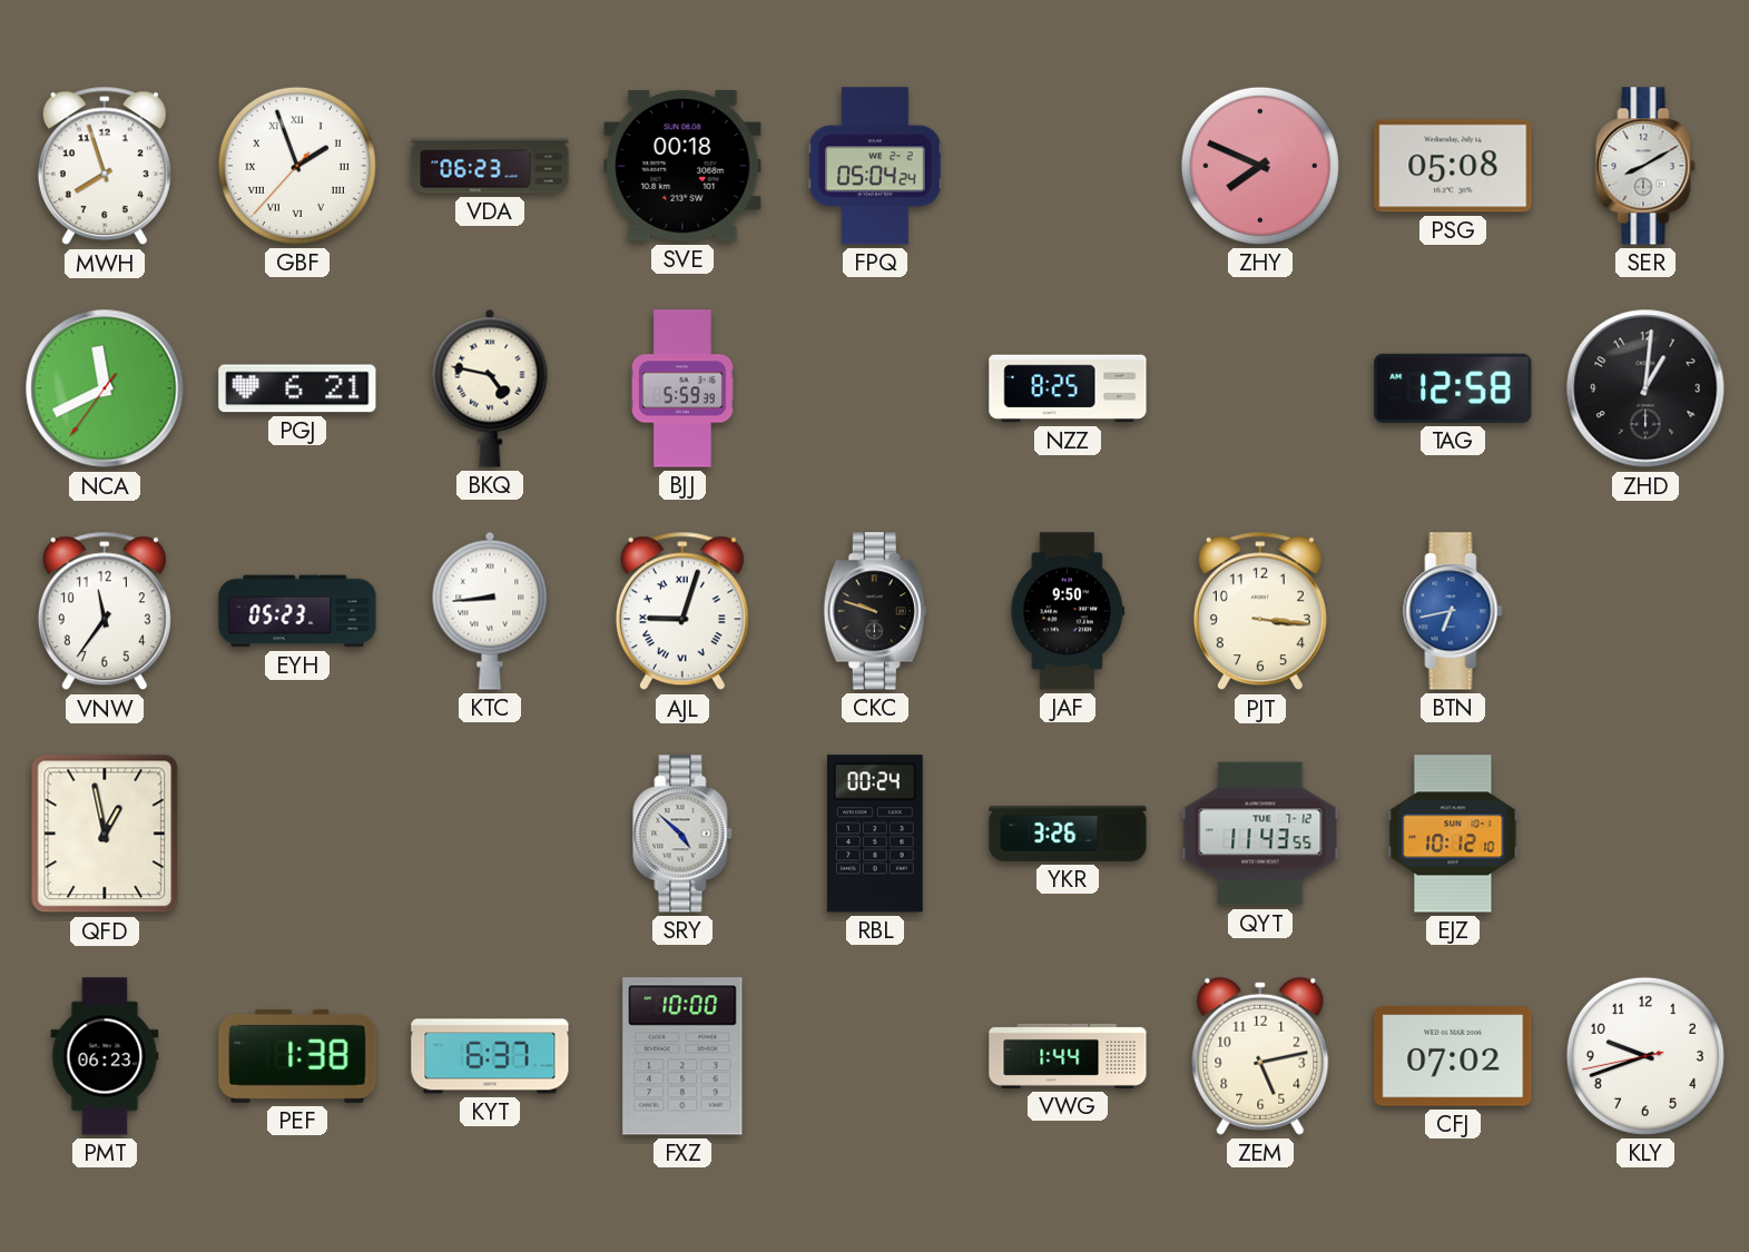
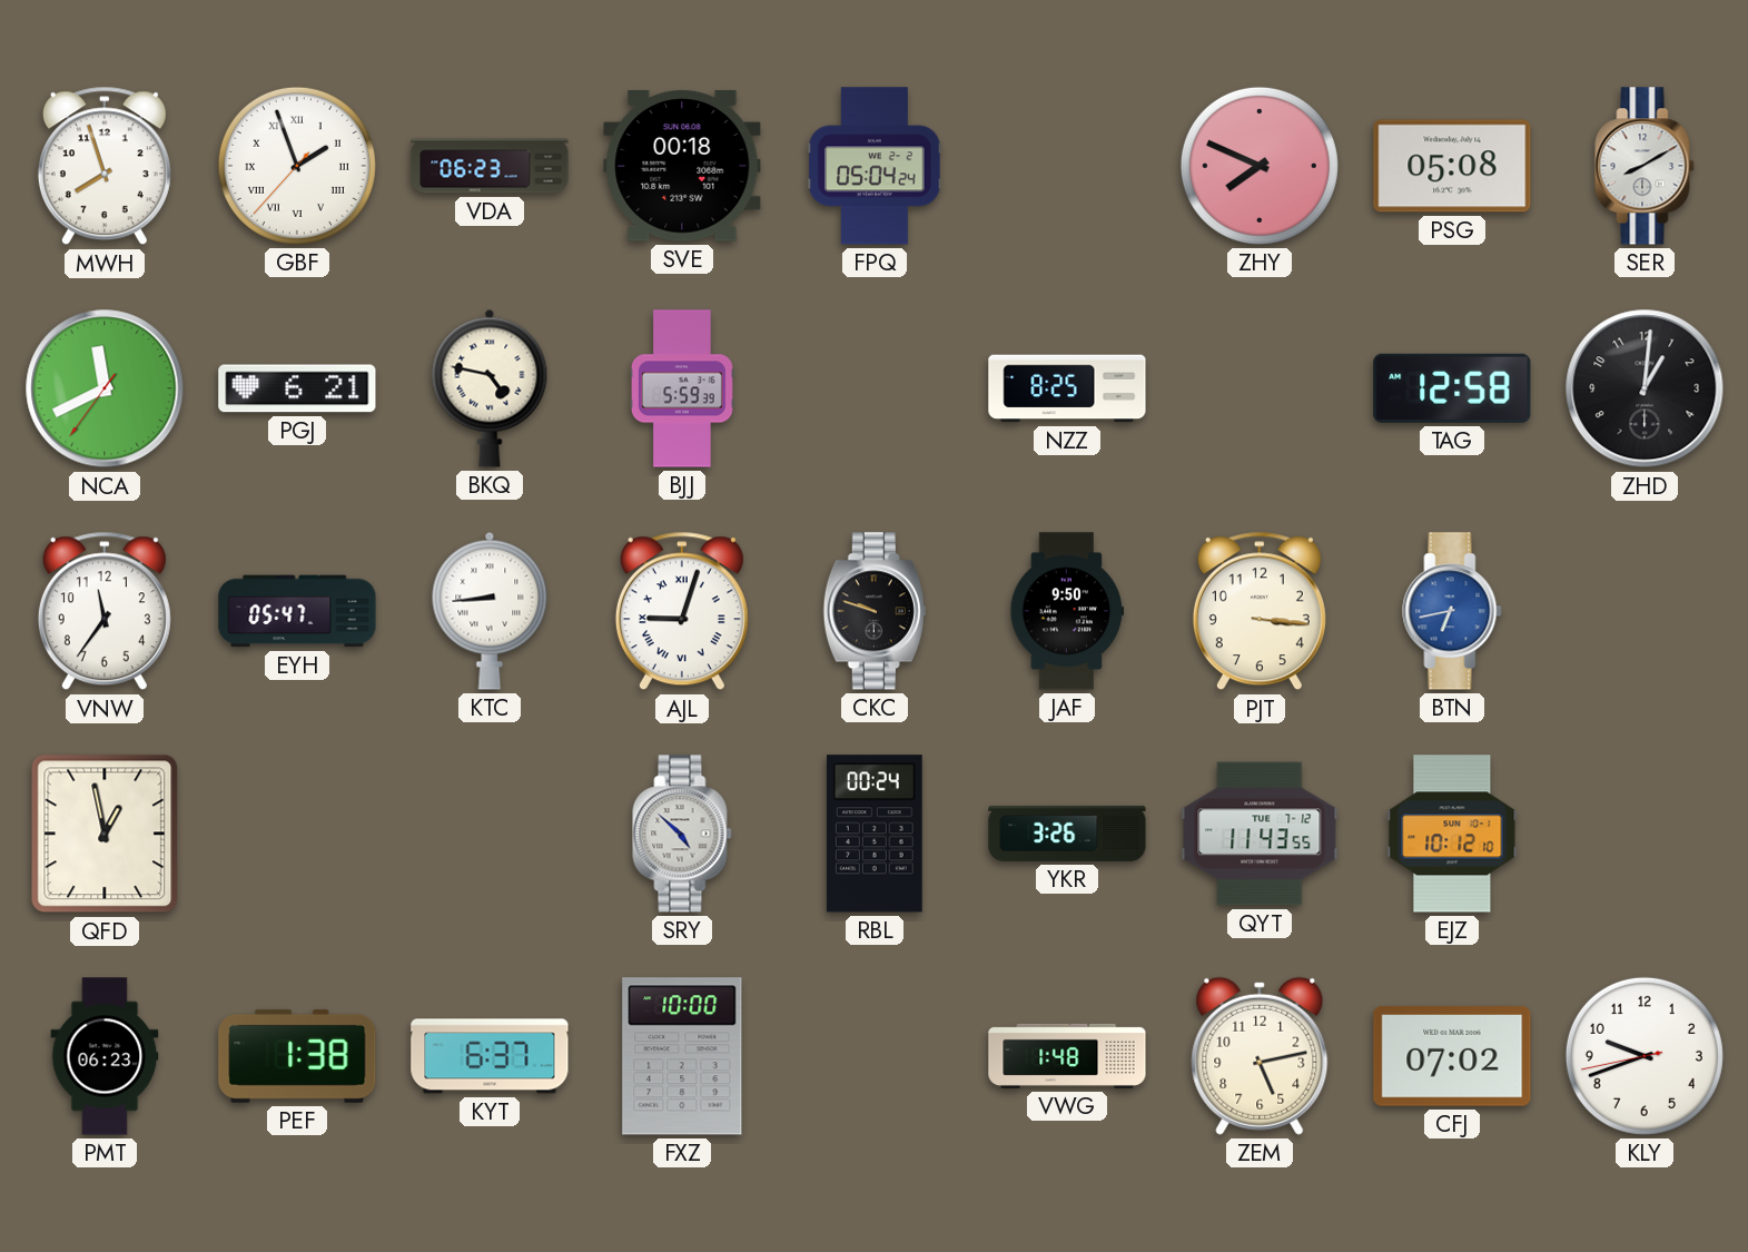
EYH: 05:23 -> 05:47 (297, 611)
VWG: 1:44 -> 1:48 (1067, 1056)
